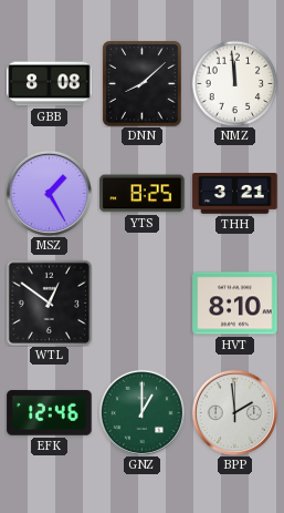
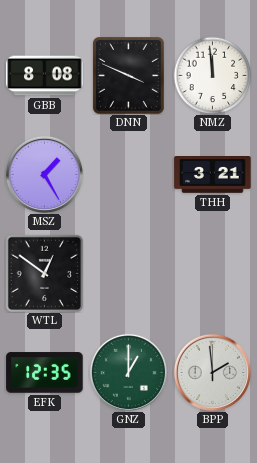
DNN: 8:08 -> 3:49 (129, 76)
YTS: 8:25 -> none (143, 194)
HVT: 8:10 -> none (235, 304)
EFK: 12:46 -> 12:35 (45, 373)
